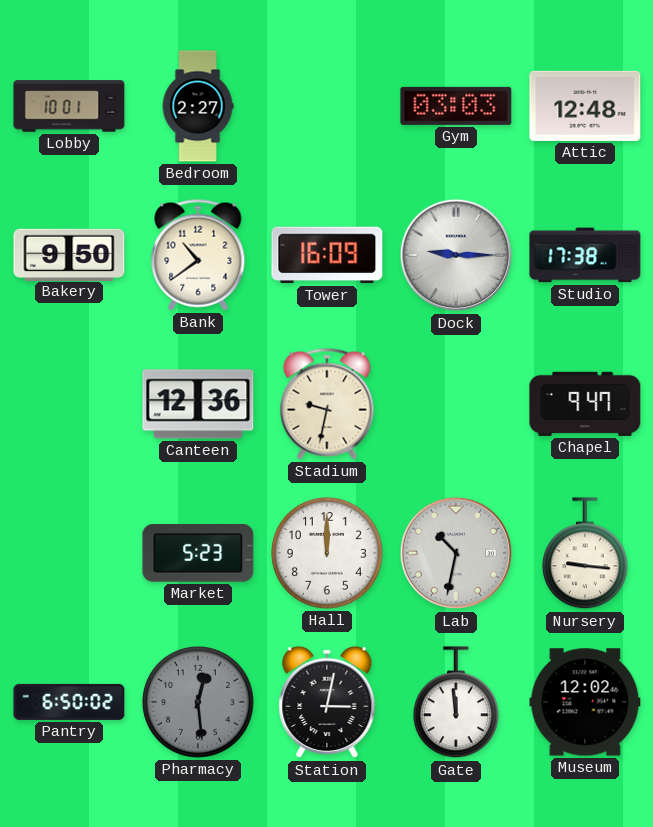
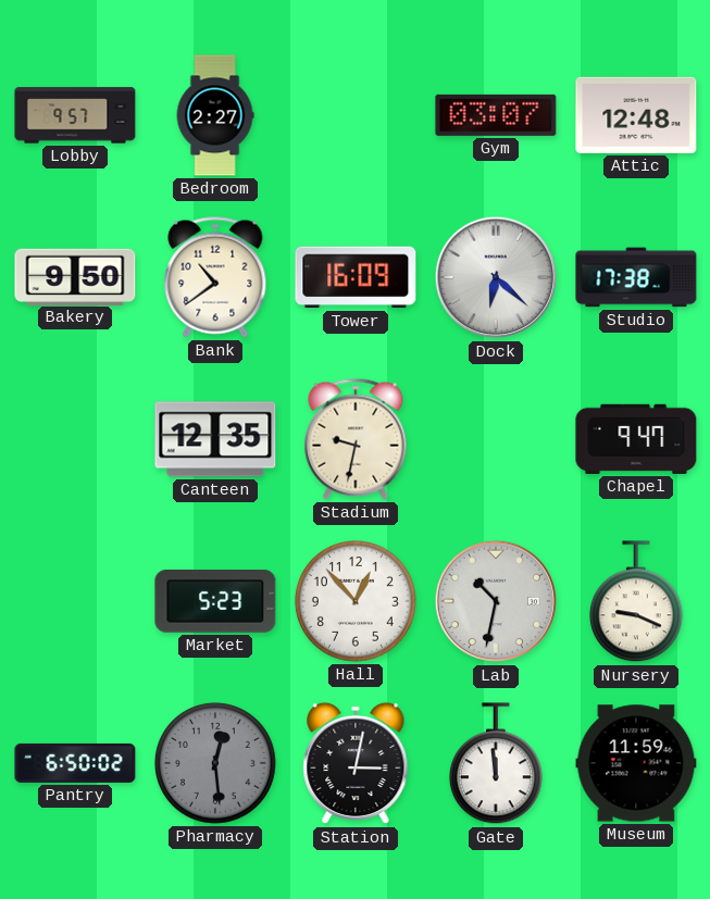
Lobby: 10:01 -> 9:57 (75, 115)
Gym: 03:03 -> 03:07 (496, 115)
Dock: 9:15 -> 6:22 (496, 277)
Canteen: 12:36 -> 12:35 (215, 439)
Hall: 12:00 -> 12:53 (356, 601)
Nursery: 9:16 -> 9:19 (636, 602)
Museum: 12:02 -> 11:59 (636, 763)
